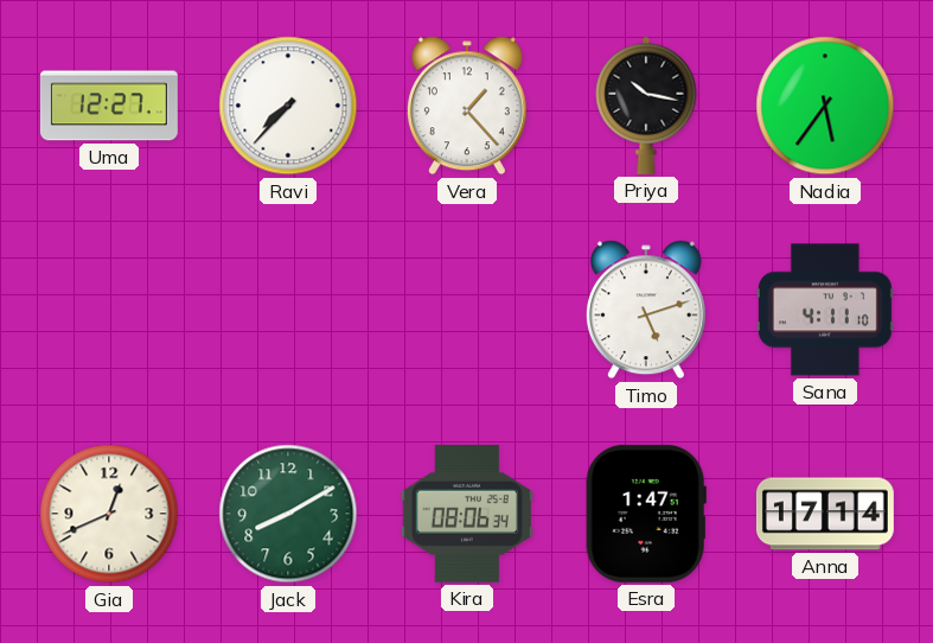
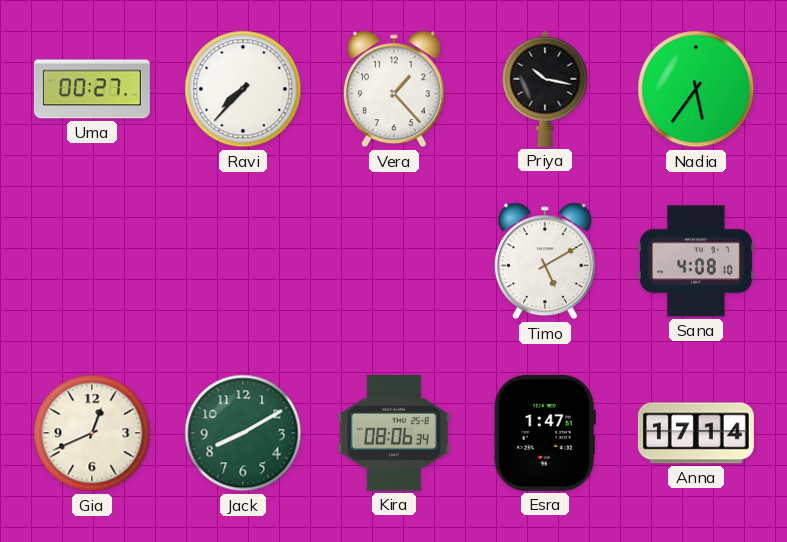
Uma: 12:27 -> 00:27 (92, 89)
Timo: 5:12 -> 5:10 (545, 261)
Sana: 4:11 -> 4:08 (696, 261)
